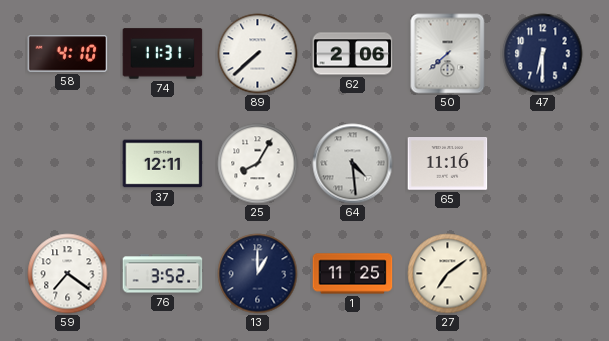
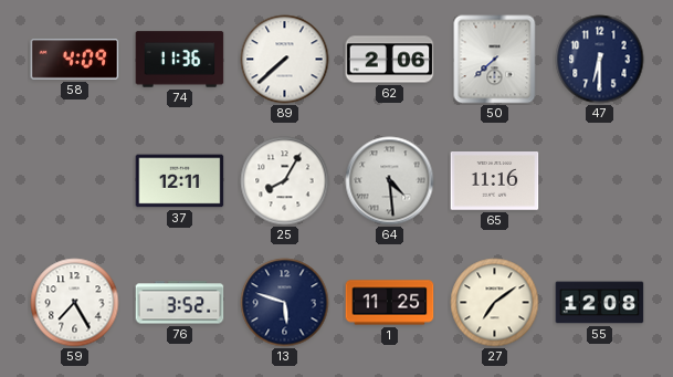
58: 4:10 -> 4:09 (75, 60)
74: 11:31 -> 11:36 (180, 60)
59: 7:21 -> 7:25 (75, 303)
13: 1:00 -> 5:48 (285, 303)
55: none -> 12:08 (600, 303)
